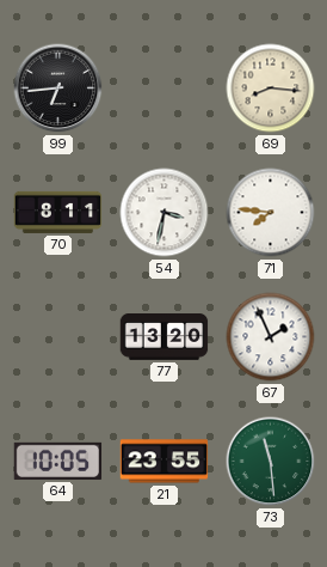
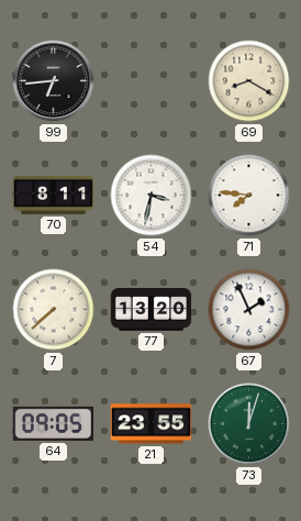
69: 8:16 -> 8:20 (249, 81)
7: none -> 7:38 (54, 310)
64: 10:05 -> 09:05 (54, 423)
73: 11:29 -> 12:03 (249, 424)
